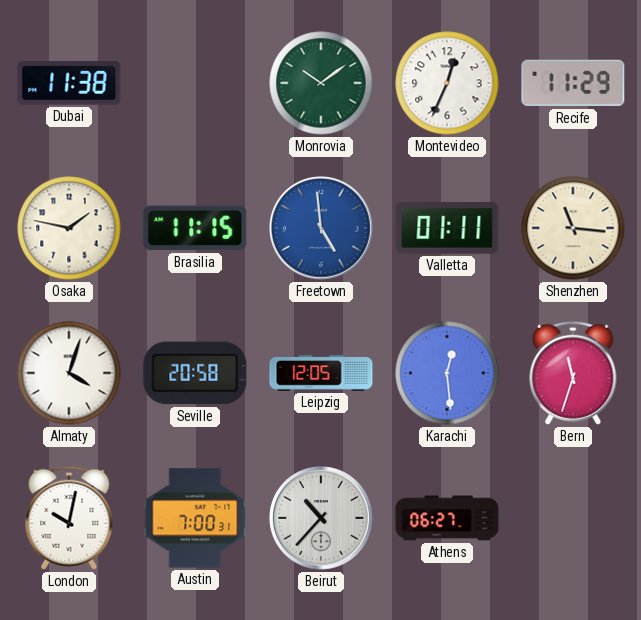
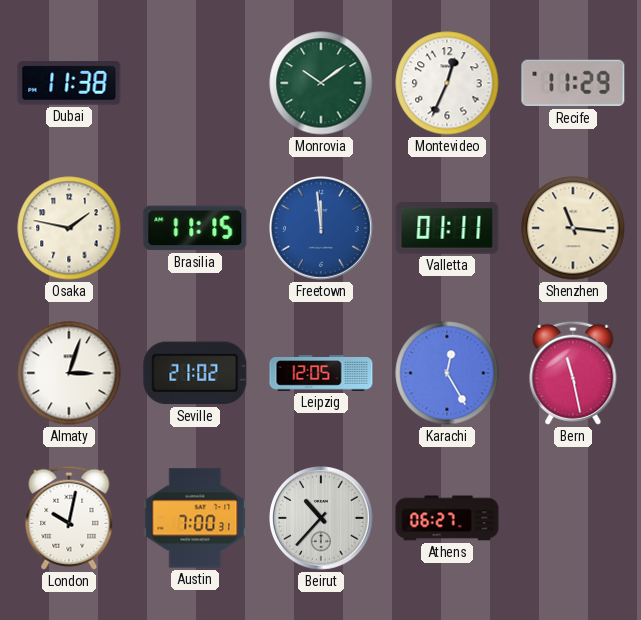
Freetown: 4:59 -> 11:59 (321, 228)
Almaty: 4:03 -> 3:03 (69, 373)
Seville: 20:58 -> 21:02 (195, 373)
Karachi: 12:29 -> 12:25 (447, 373)
Bern: 11:33 -> 11:28 (573, 373)
